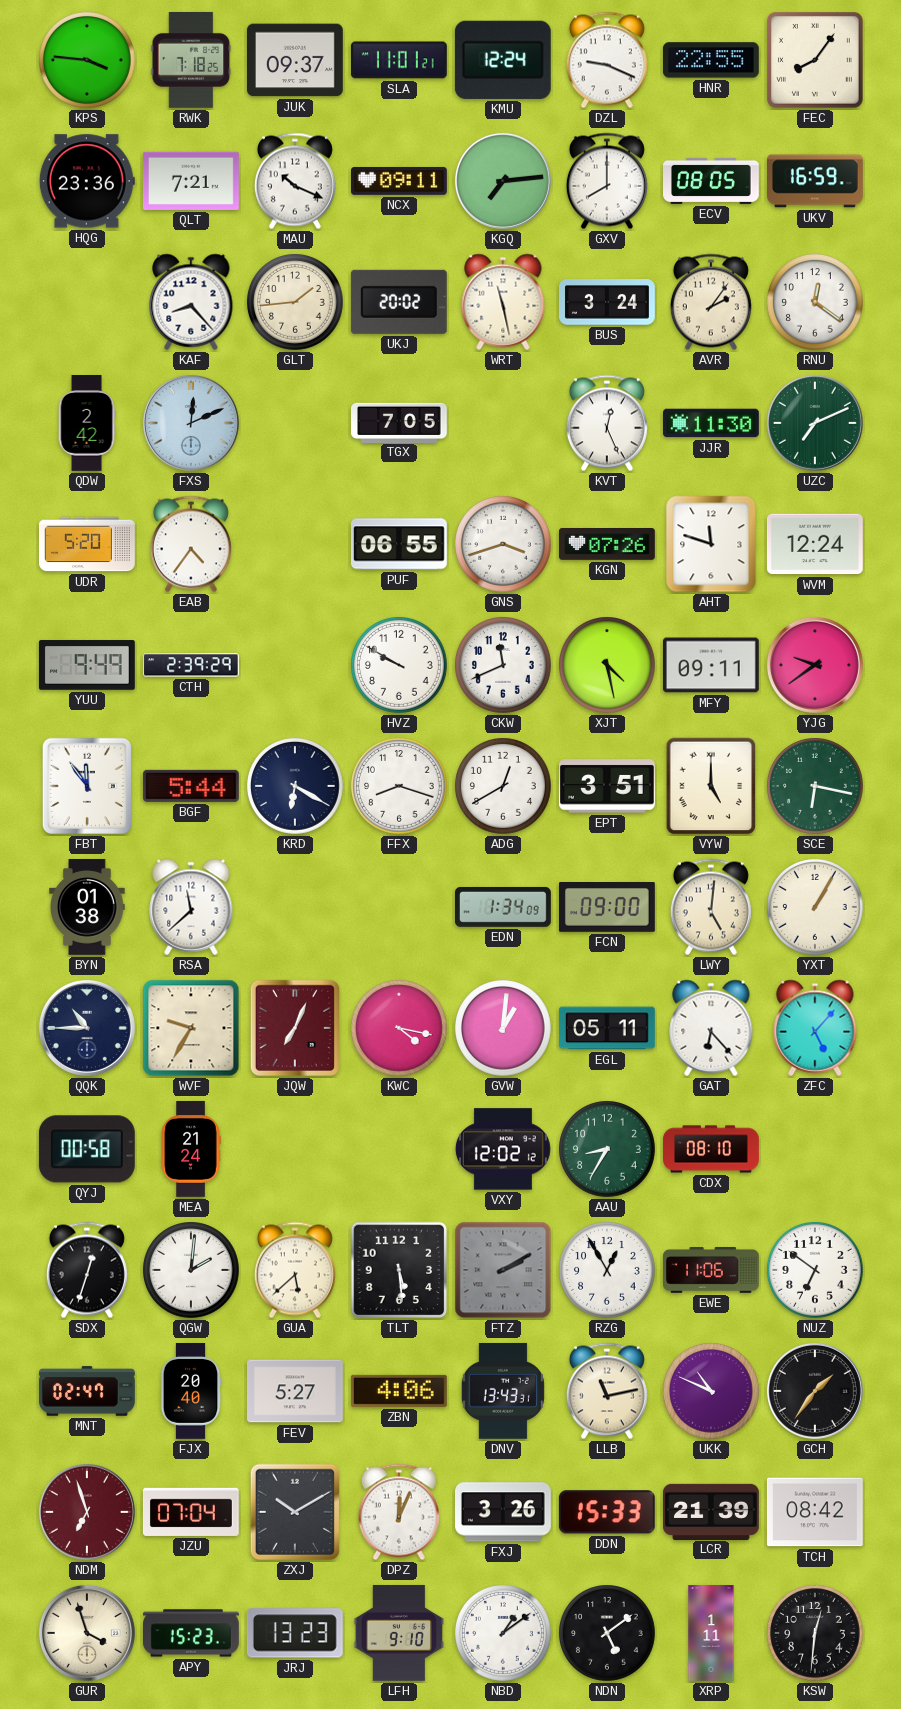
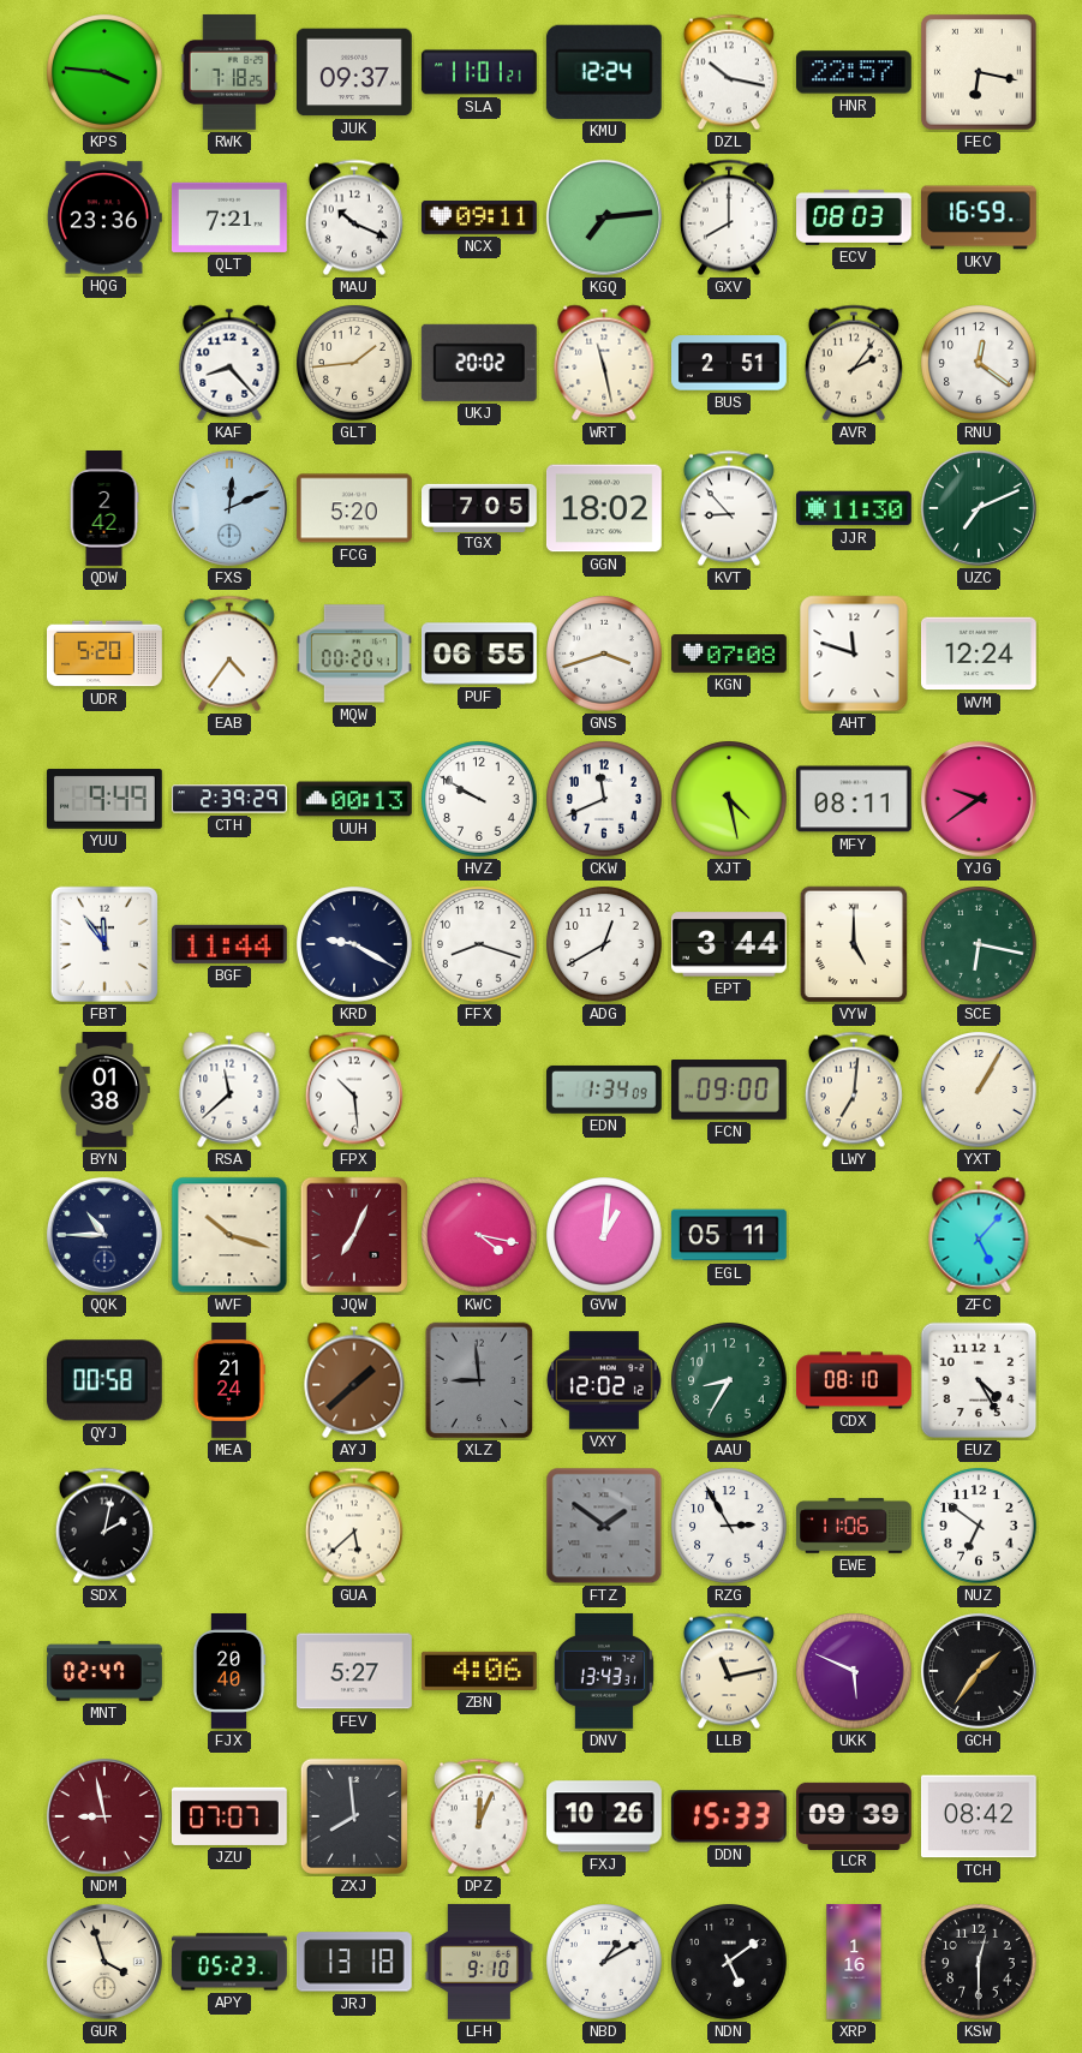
DZL: 9:19 -> 10:17 (729, 72)
HNR: 22:55 -> 22:57 (854, 72)
FEC: 8:06 -> 6:17 (979, 72)
ECV: 08:05 -> 08:03 (855, 217)
BUS: 3:24 -> 2:51 (730, 363)
FCG: none -> 5:20 (354, 508)
GGN: none -> 18:02 (604, 508)
KVT: 12:26 -> 8:53 (729, 508)
MQW: none -> 00:20 (355, 654)
KGN: 07:26 -> 07:08 (730, 655)
UUH: none -> 00:13 (355, 799)
MFY: 09:11 -> 08:11 (854, 799)
BGF: 5:44 -> 11:44 (229, 944)
KRD: 6:20 -> 9:20 (355, 945)
EPT: 3:51 -> 3:44 (729, 944)
FPX: none -> 10:29 (354, 1090)
LWY: 5:01 -> 7:01 (854, 1090)
WVF: 9:35 -> 10:18 (229, 1235)
GAT: 6:23 -> none (711, 1028)
AYJ: none -> 1:38 (354, 1380)
XLZ: none -> 8:59 (479, 1380)
EUZ: none -> 4:25 (979, 1380)
SDX: 12:33 -> 2:02 (104, 1526)
QGW: 2:01 -> none (192, 1271)
TLT: 5:29 -> none (399, 1270)
FTZ: 2:10 -> 1:51 (604, 1526)
RZG: 12:55 -> 2:55 (730, 1527)
UKK: 10:49 -> 5:49 (855, 1672)
NDM: 6:57 -> 8:58 (104, 1816)
JZU: 07:04 -> 07:07 (229, 1816)
ZXJ: 10:10 -> 7:59 (354, 1816)
FXJ: 3:26 -> 10:26 (605, 1816)
LCR: 21:39 -> 09:39 (855, 1815)
APY: 15:23 -> 05:23 (231, 1962)
JRJ: 13:23 -> 13:18 (354, 1962)
NBD: 1:09 -> 1:10 (605, 1963)
XRP: 1:11 -> 1:16 (854, 1962)
KSW: 12:31 -> 12:30 (980, 1963)
